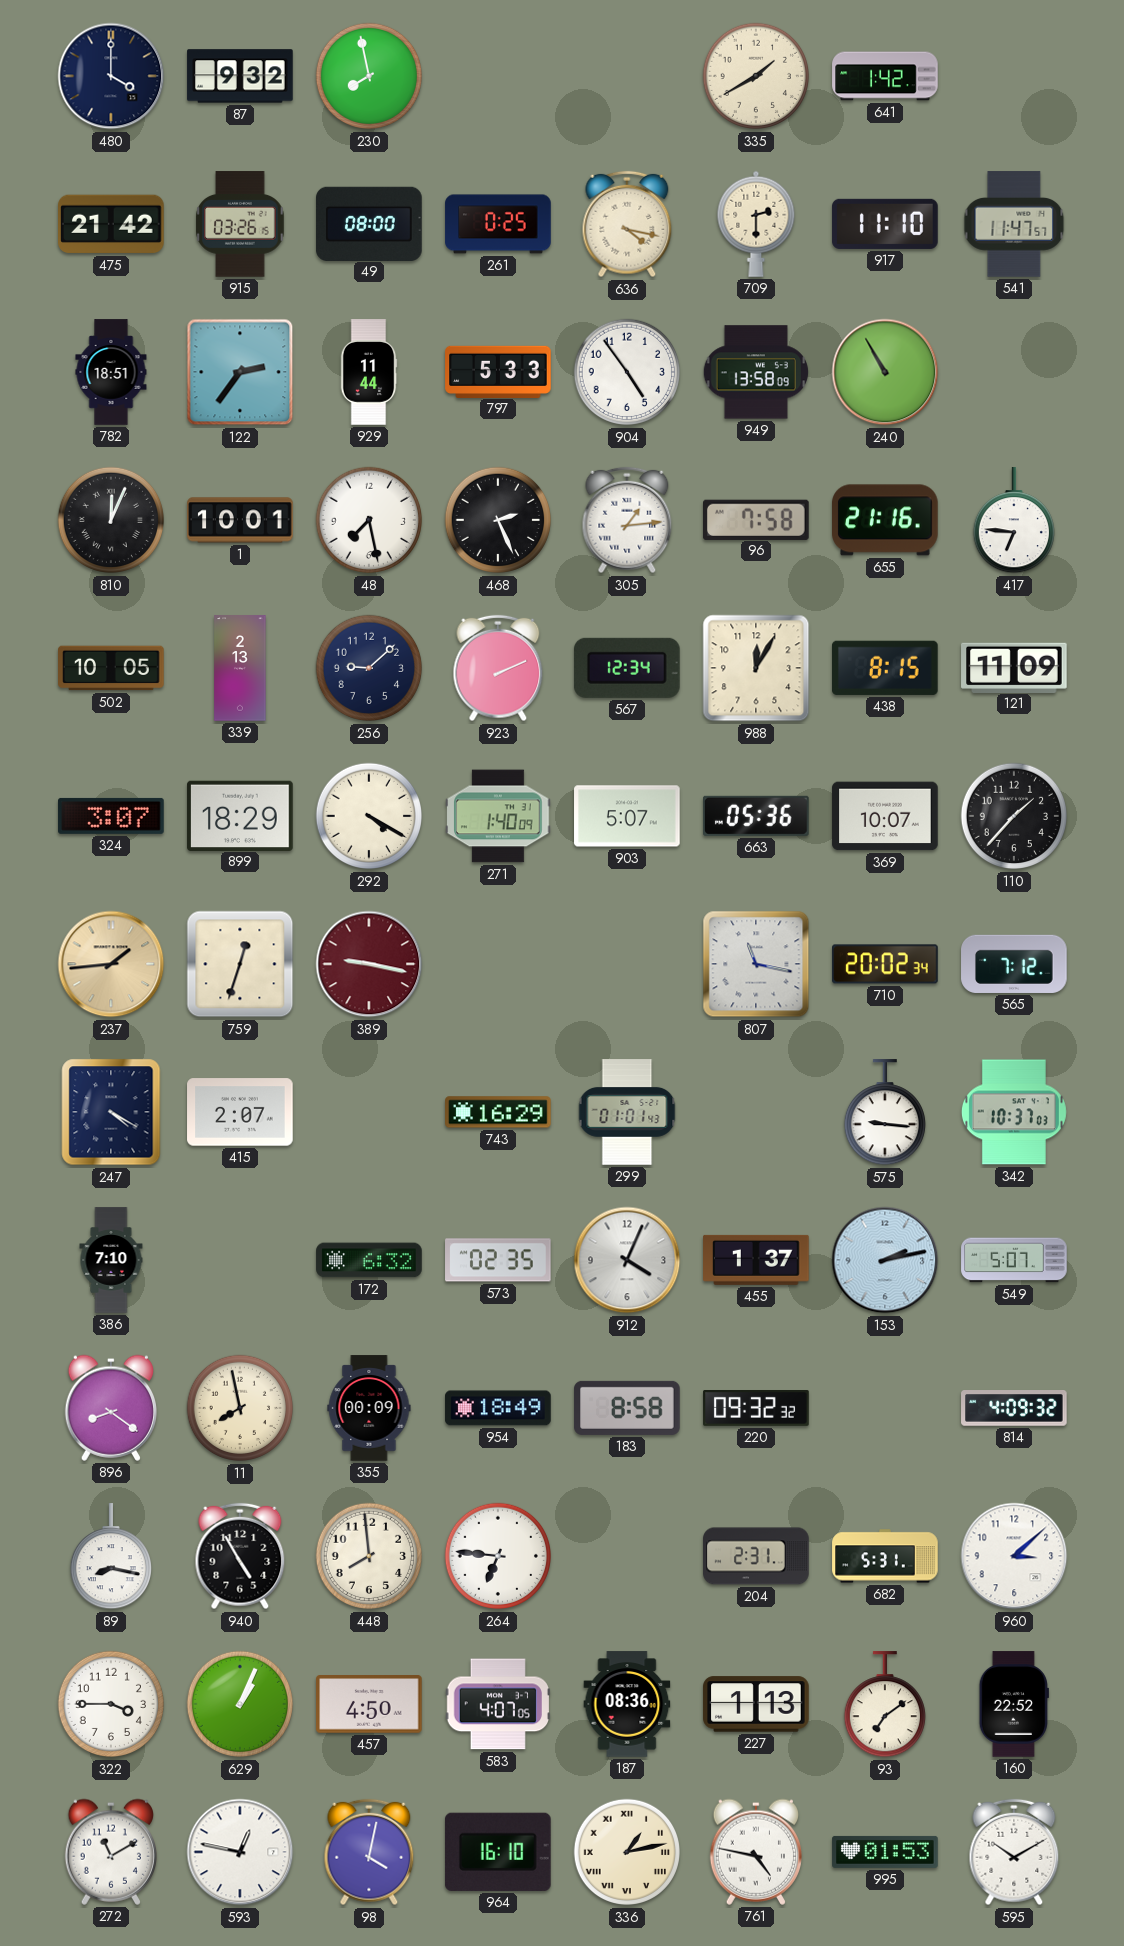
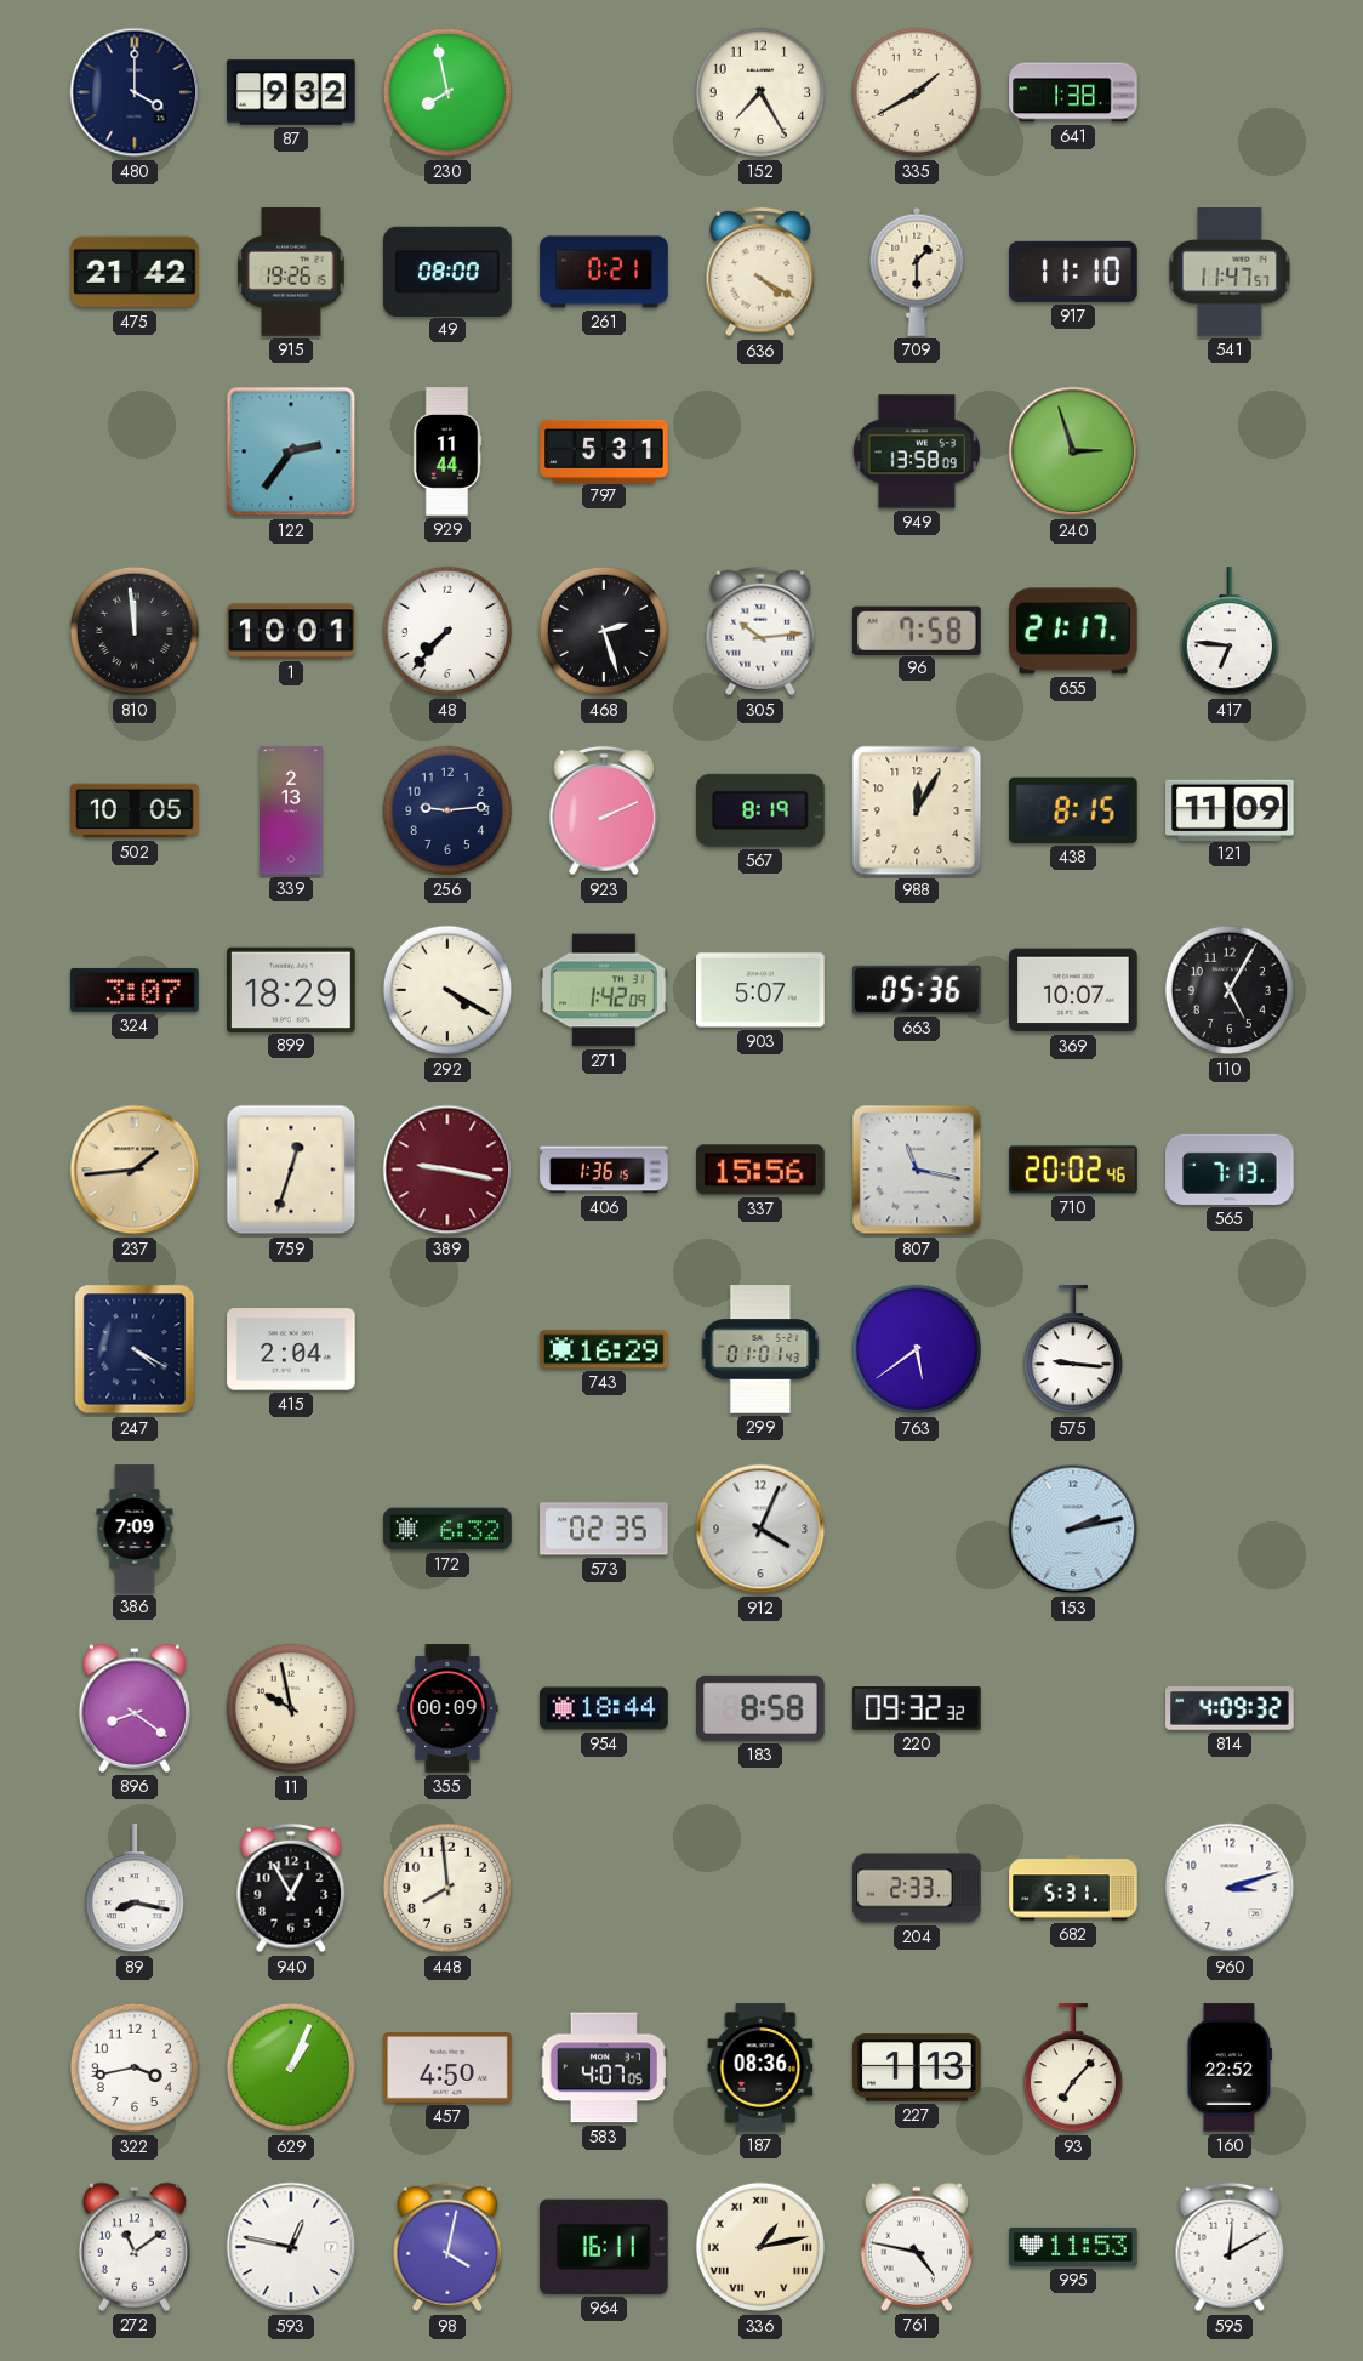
152: none -> 7:25 (760, 92)
641: 1:42 -> 1:38 (1073, 92)
915: 03:26 -> 19:26 (291, 272)
261: 0:25 -> 0:21 (604, 272)
636: 4:17 -> 4:20 (760, 272)
709: 2:30 -> 1:30 (917, 272)
782: 18:51 -> none (111, 372)
797: 5:33 -> 5:31 (604, 450)
904: 4:54 -> none (627, 372)
240: 10:55 -> 2:57 (1073, 451)
810: 12:04 -> 11:59 (135, 631)
48: 7:28 -> 7:37 (447, 631)
468: 2:26 -> 2:27 (604, 631)
305: 1:14 -> 10:14 (760, 631)
655: 21:16 -> 21:17 (1074, 631)
256: 9:08 -> 9:14 (447, 810)
567: 12:34 -> 8:19 (760, 810)
271: 1:40 -> 1:42 (604, 990)
110: 1:37 -> 5:05 (1230, 990)
406: none -> 1:36 (604, 1170)
337: none -> 15:56 (760, 1170)
710: 20:02:34 -> 20:02:46 (1073, 1170)
565: 7:12 -> 7:13 (1230, 1170)
415: 2:07 -> 2:04 (291, 1349)
763: none -> 5:39 (917, 1349)
342: 10:37 -> none (1014, 1112)
386: 7:10 -> 7:09 (135, 1529)
455: 1:37 -> none (756, 1260)
549: 5:07 -> none (1014, 1260)
11: 7:58 -> 9:58 (291, 1708)
954: 18:49 -> 18:44 (604, 1708)
940: 4:55 -> 12:55 (291, 1888)
264: 6:46 -> none (498, 1556)
204: 2:31 -> 2:33 (917, 1888)
960: 3:08 -> 3:12 (1230, 1888)
322: 3:45 -> 3:43 (135, 2067)
93: 7:09 -> 7:07 (1072, 2069)
272: 11:10 -> 11:09 (133, 2247)
964: 16:10 -> 16:11 (604, 2247)
995: 01:53 -> 11:53 (1073, 2247)
595: 10:10 -> 12:10 (1230, 2247)
